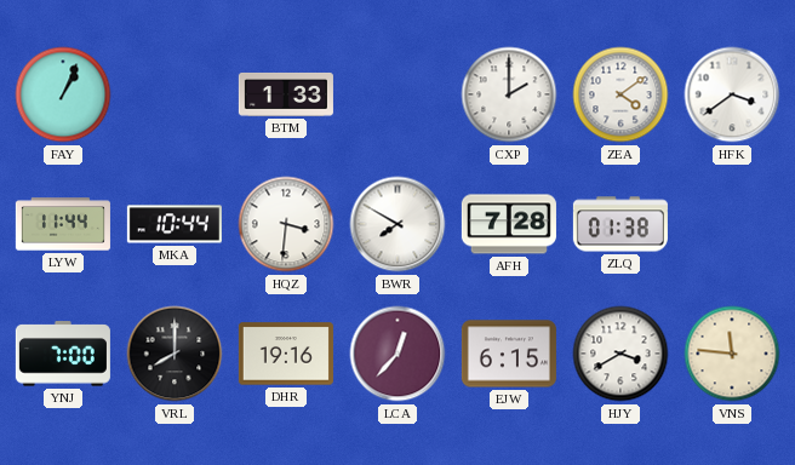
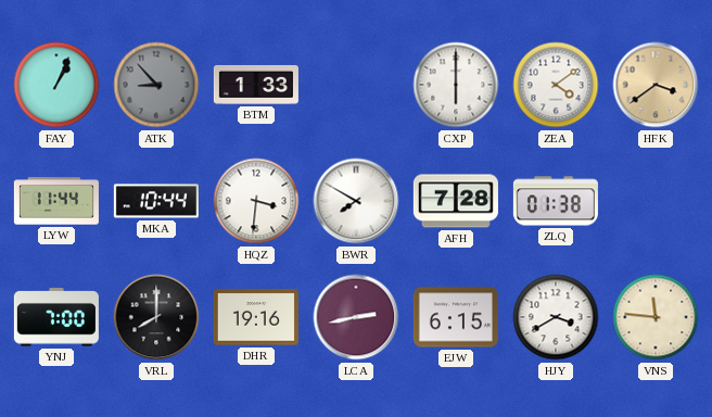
ATK: none -> 8:53 (156, 85)
CXP: 2:00 -> 6:00 (456, 85)
HFK dial: white -> champagne (656, 85)
LCA: 12:37 -> 2:43 (356, 317)
